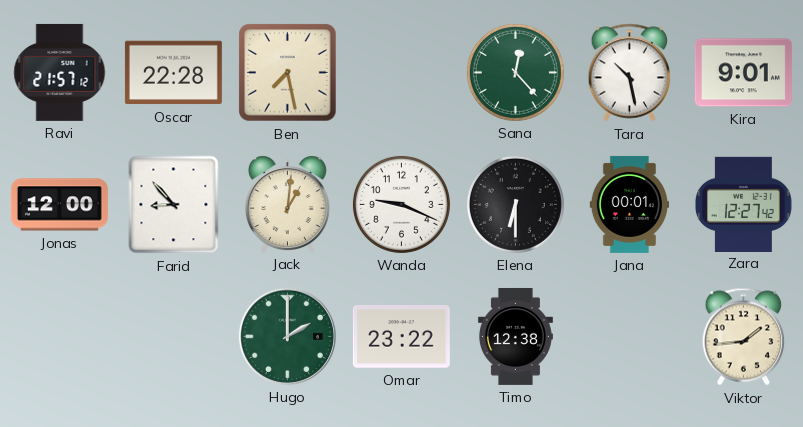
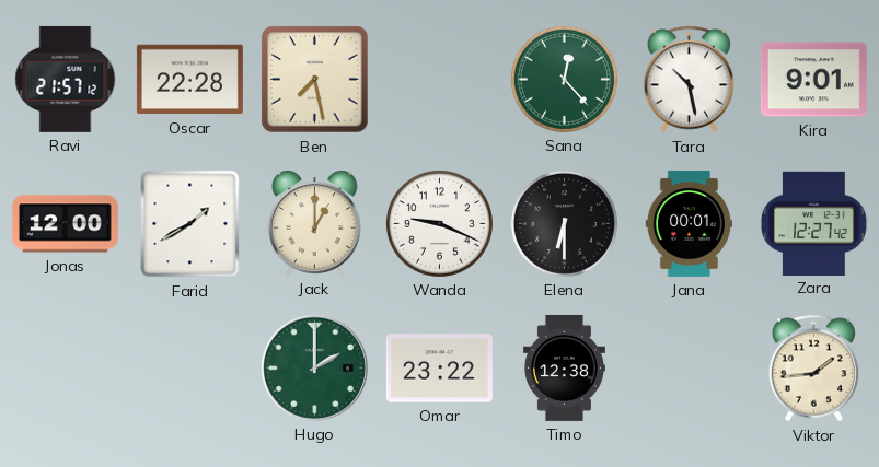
Farid: 8:53 -> 1:40 (190, 224)
Jack: 1:01 -> 1:00 (314, 223)
